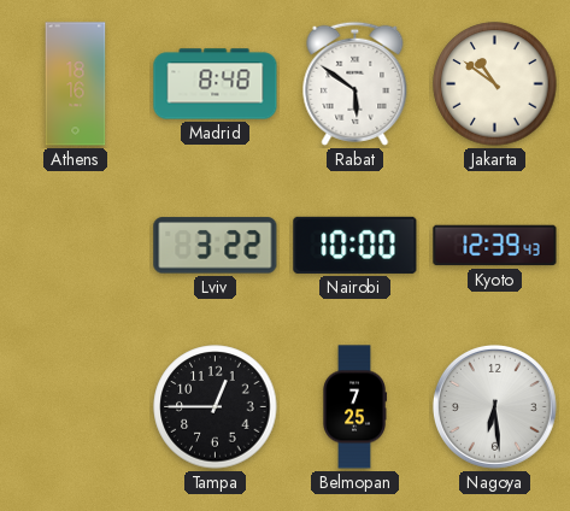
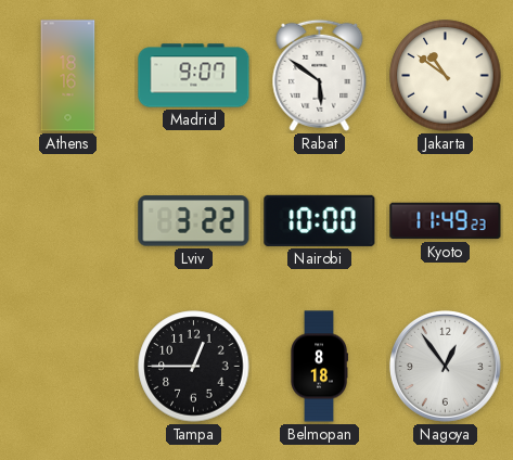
Madrid: 8:48 -> 9:07 (194, 76)
Kyoto: 12:39 -> 11:49 (446, 221)
Belmopan: 7:25 -> 8:18 (319, 367)
Nagoya: 6:29 -> 12:54 (445, 366)
